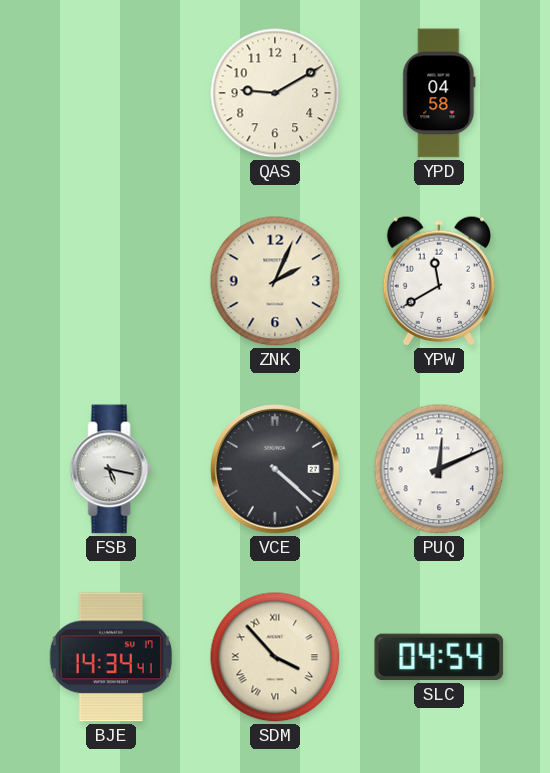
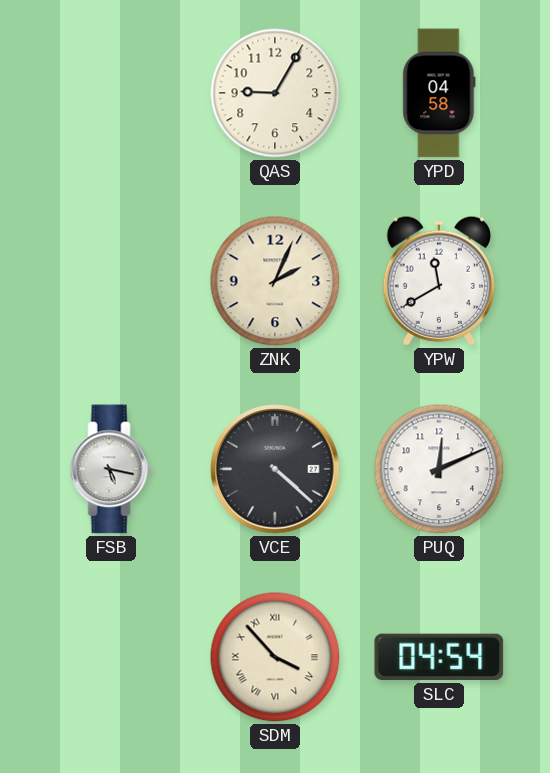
QAS: 9:10 -> 9:05 (275, 93)
BJE: 14:34 -> none (111, 657)
